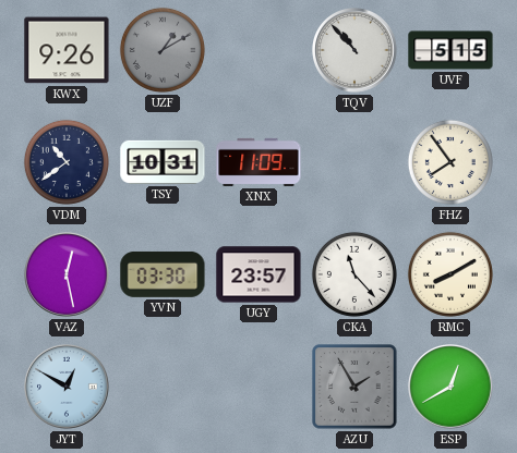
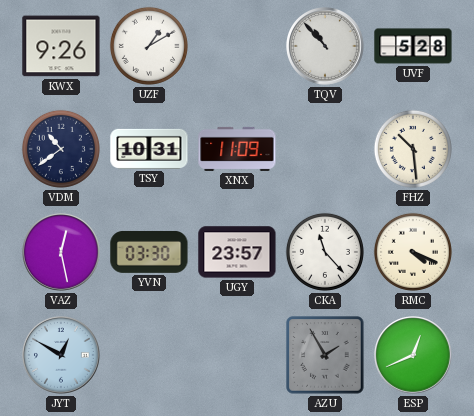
UZF dial: grey -> white (149, 46)
UVF: 5:15 -> 5:28 (413, 46)
FHZ: 7:54 -> 10:29 (413, 149)
RMC: 8:10 -> 4:19 (413, 252)
ESP: 12:40 -> 12:41 (414, 356)
